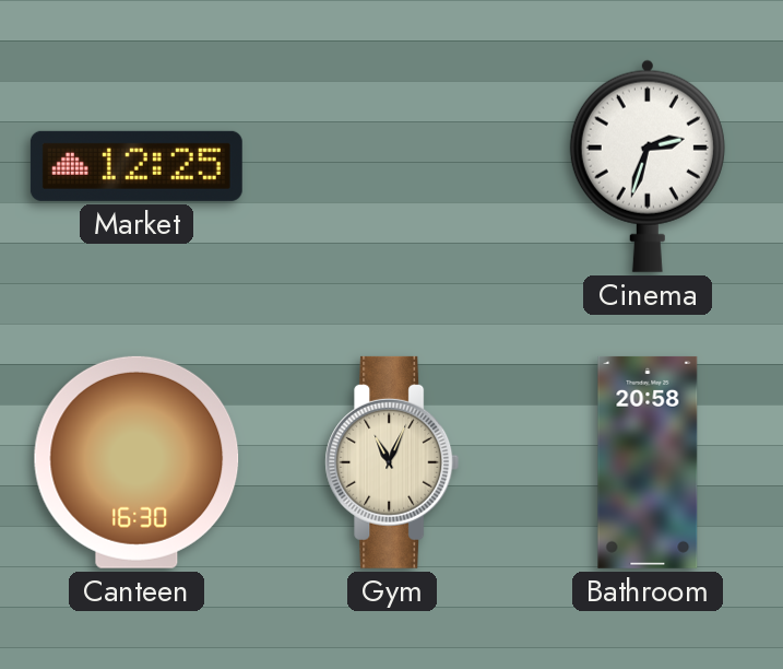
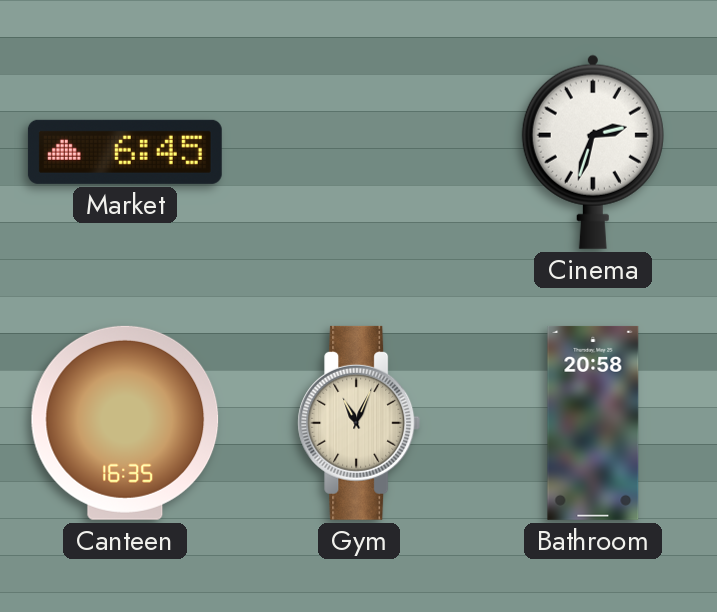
Market: 12:25 -> 6:45 (125, 152)
Canteen: 16:30 -> 16:35 (125, 423)
